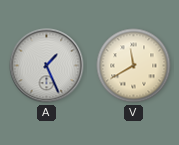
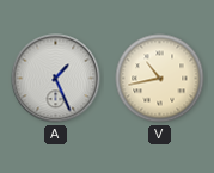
V: 11:40 -> 10:43 (160, 79)
